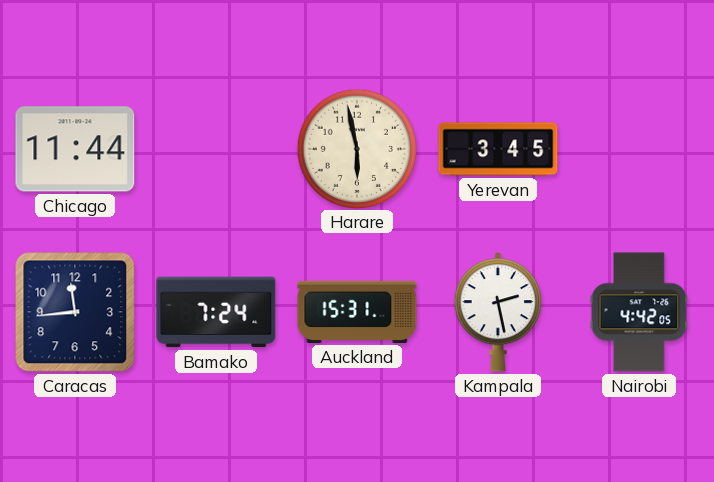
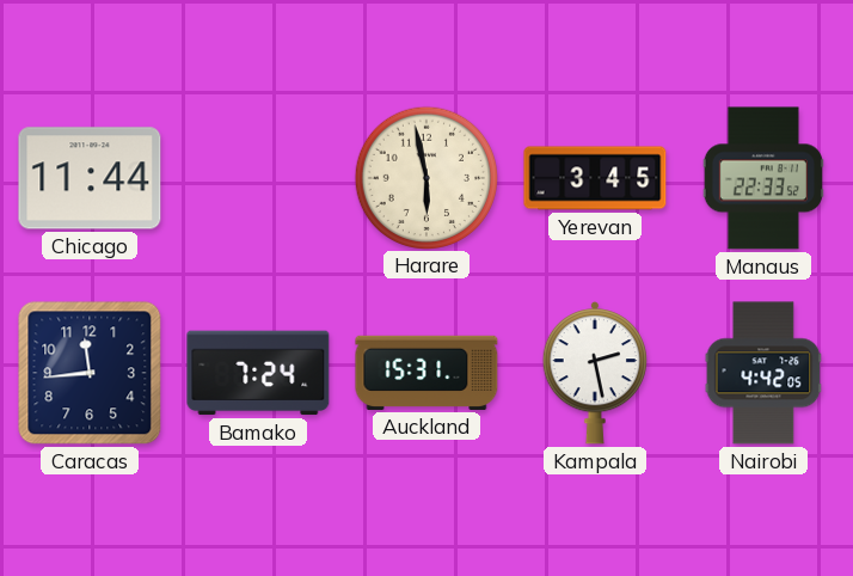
Manaus: none -> 22:33 (763, 178)
